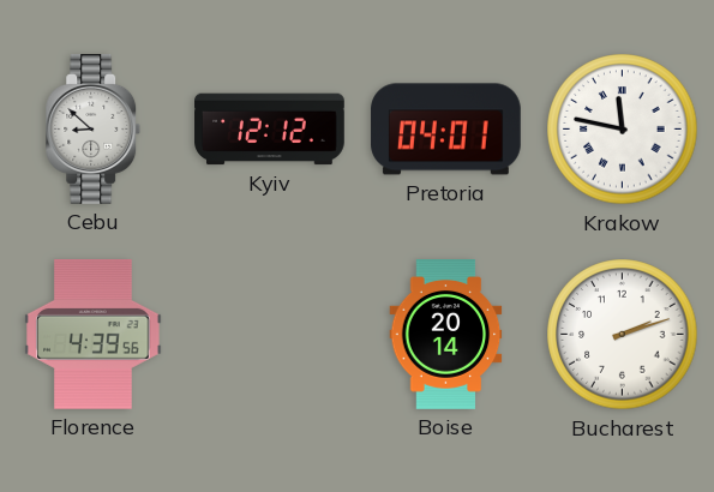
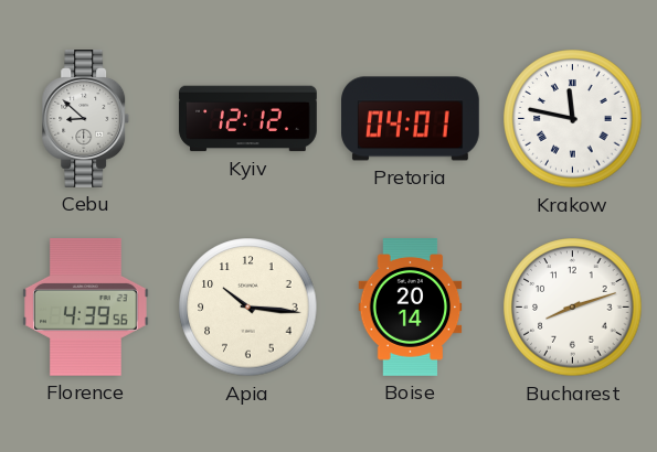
Apia: none -> 10:16 (248, 308)
Bucharest: 2:12 -> 8:12 (573, 308)
